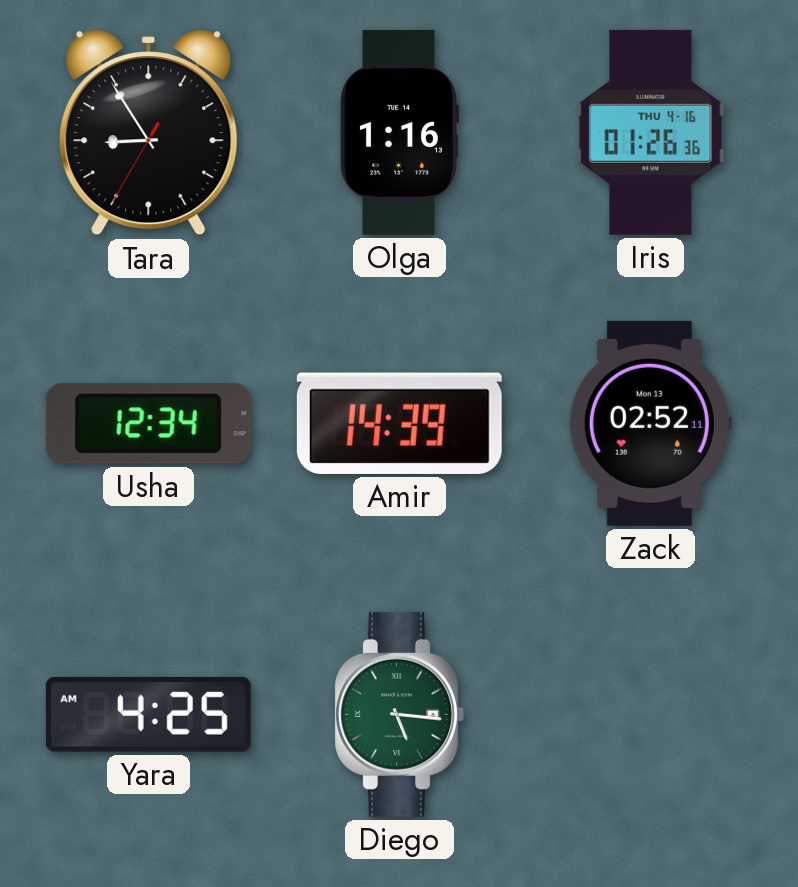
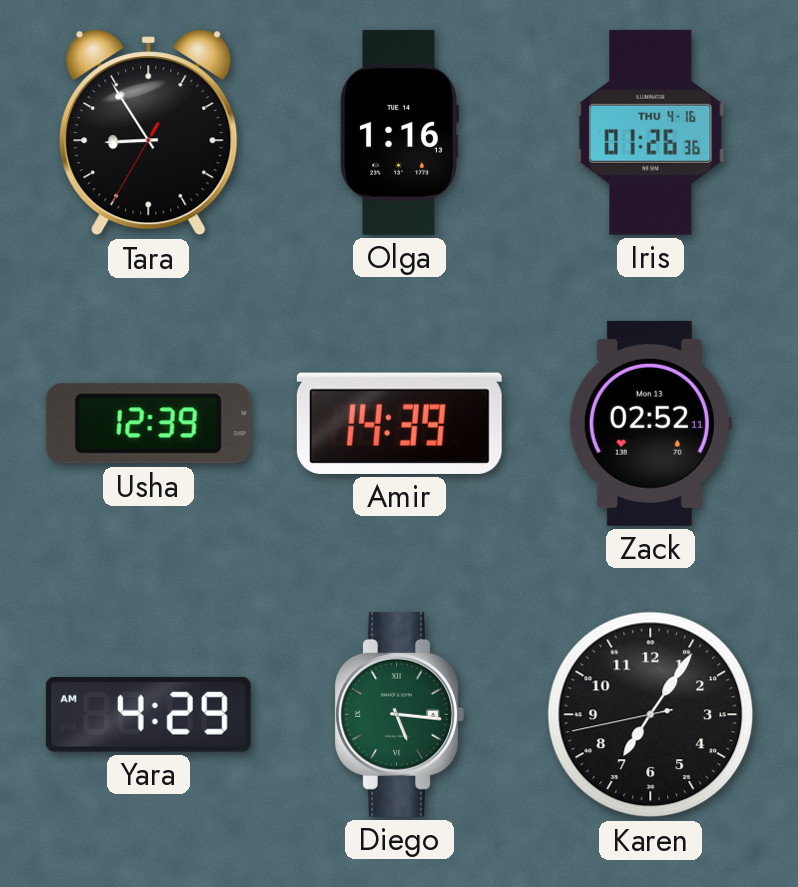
Usha: 12:34 -> 12:39 (148, 424)
Yara: 4:25 -> 4:29 (148, 714)
Karen: none -> 7:05 (651, 715)
